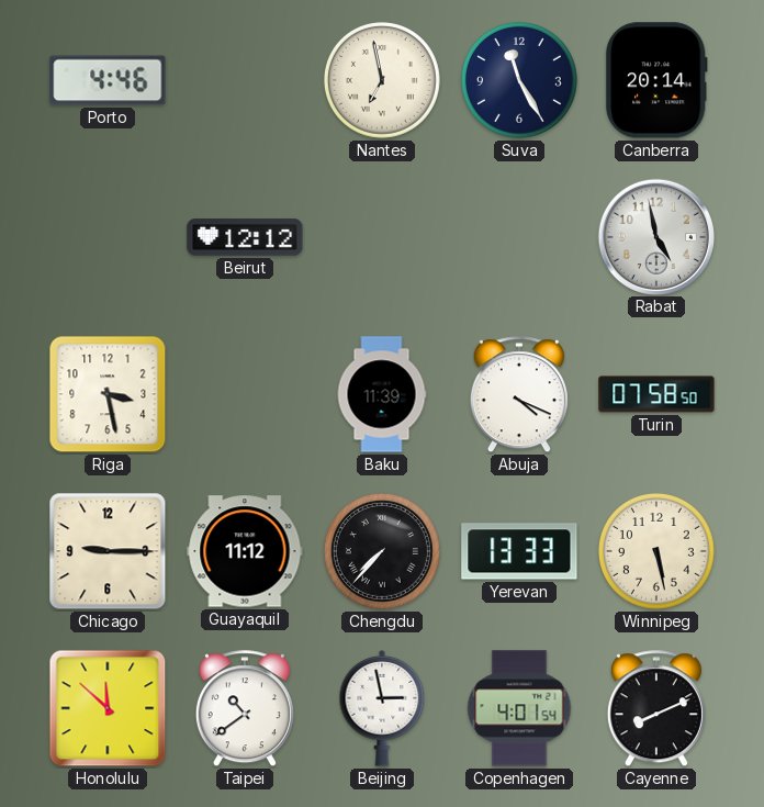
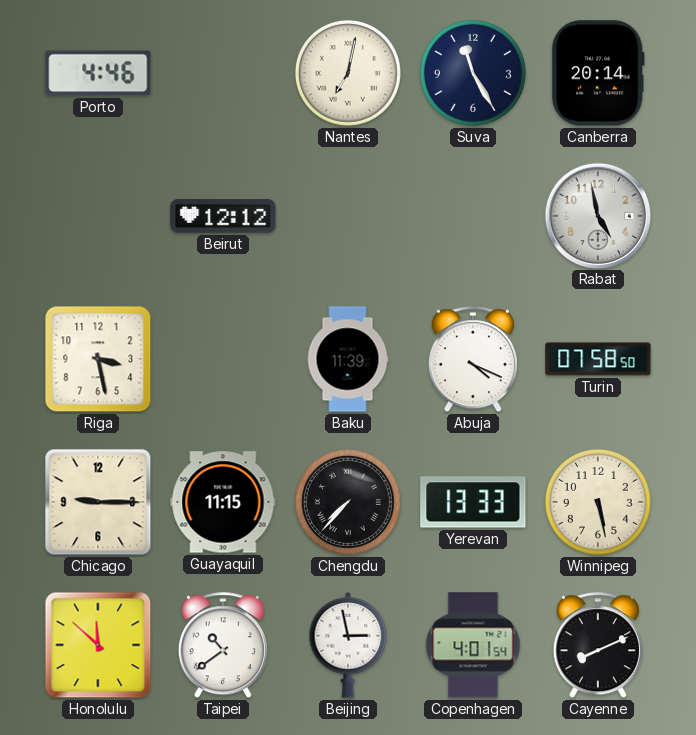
Nantes: 6:58 -> 7:02 (348, 73)
Guayaquil: 11:12 -> 11:15 (223, 502)
